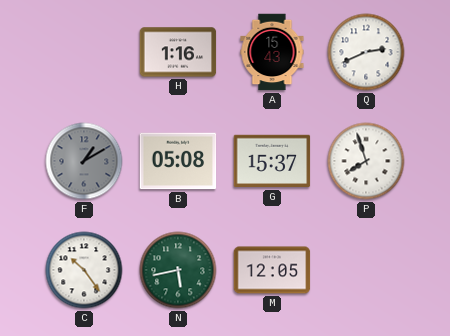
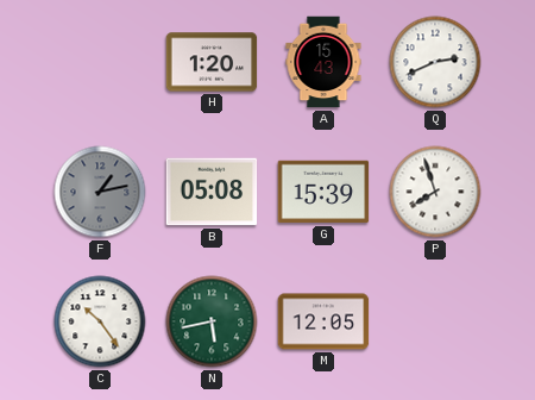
H: 1:16 -> 1:20 (212, 62)
F: 1:10 -> 1:13 (100, 192)
G: 15:37 -> 15:39 (323, 192)
